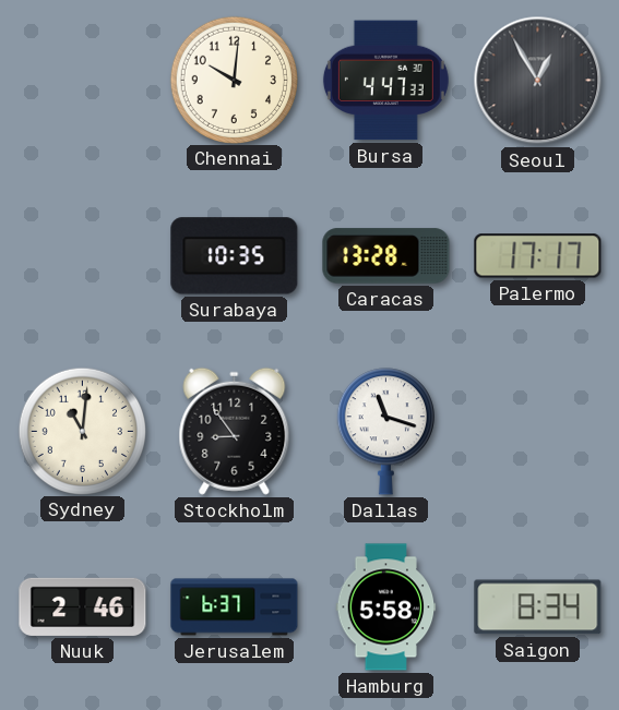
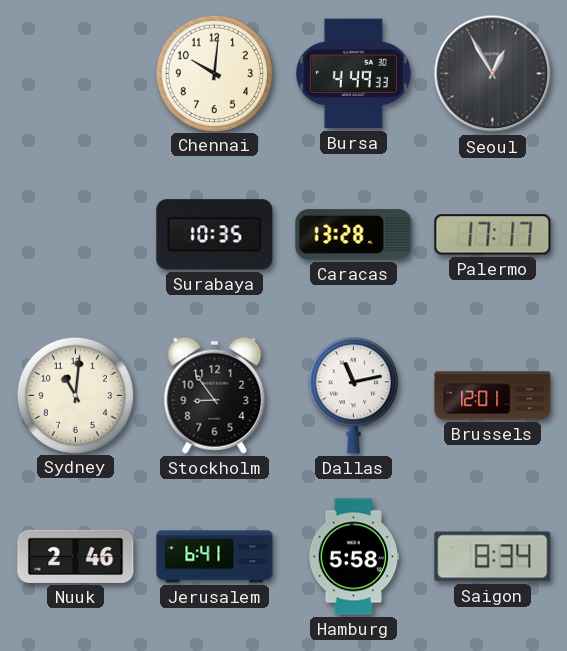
Bursa: 4:47 -> 4:49 (353, 74)
Dallas: 11:18 -> 11:13 (353, 396)
Brussels: none -> 12:01 (493, 396)
Jerusalem: 6:37 -> 6:41 (215, 557)
